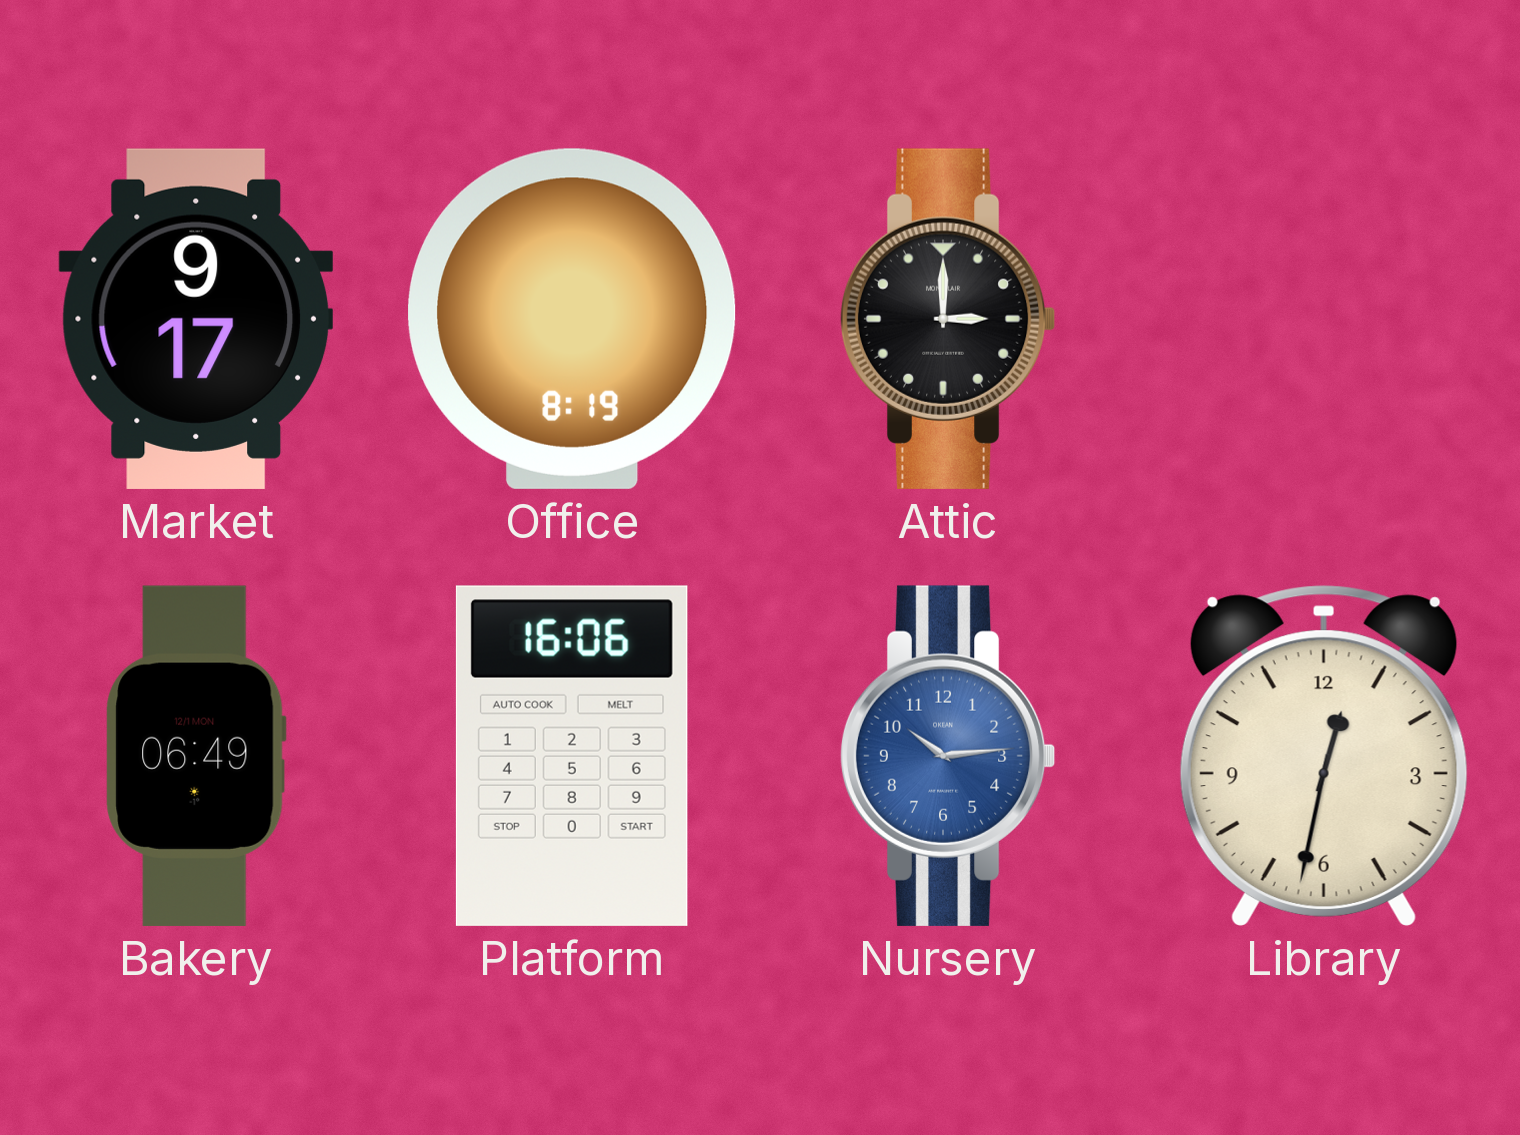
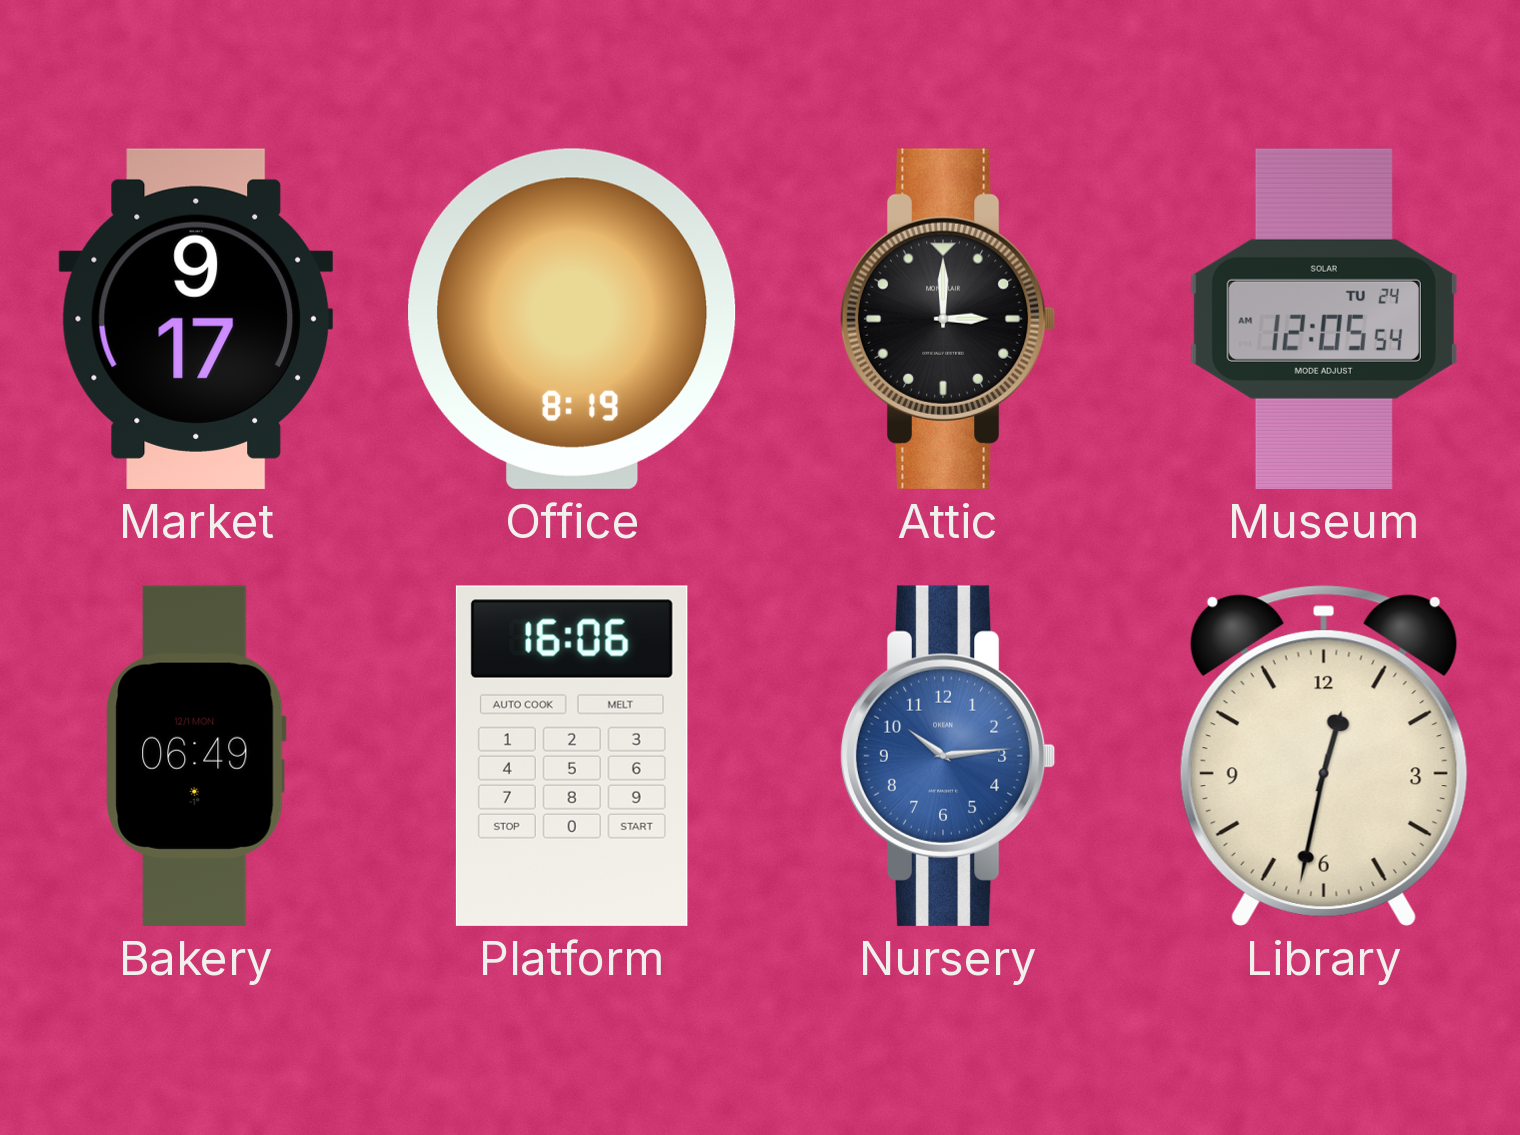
Museum: none -> 12:05 (1324, 319)
